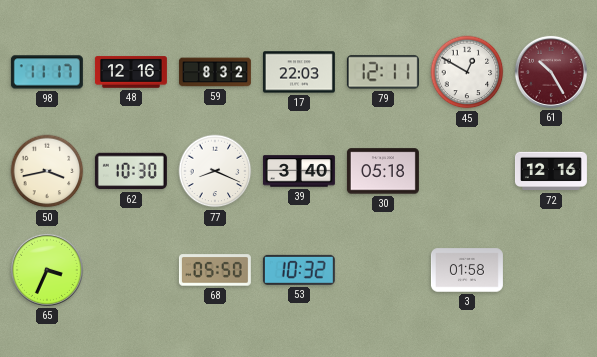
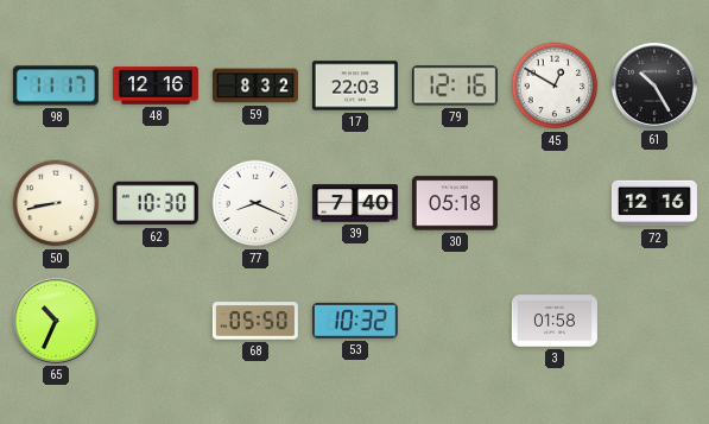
79: 12:11 -> 12:16 (455, 86)
61 dial: burgundy -> black (654, 86)
50: 3:43 -> 8:43 (56, 203)
39: 3:40 -> 7:40 (355, 203)
65: 3:34 -> 10:34 (56, 321)
